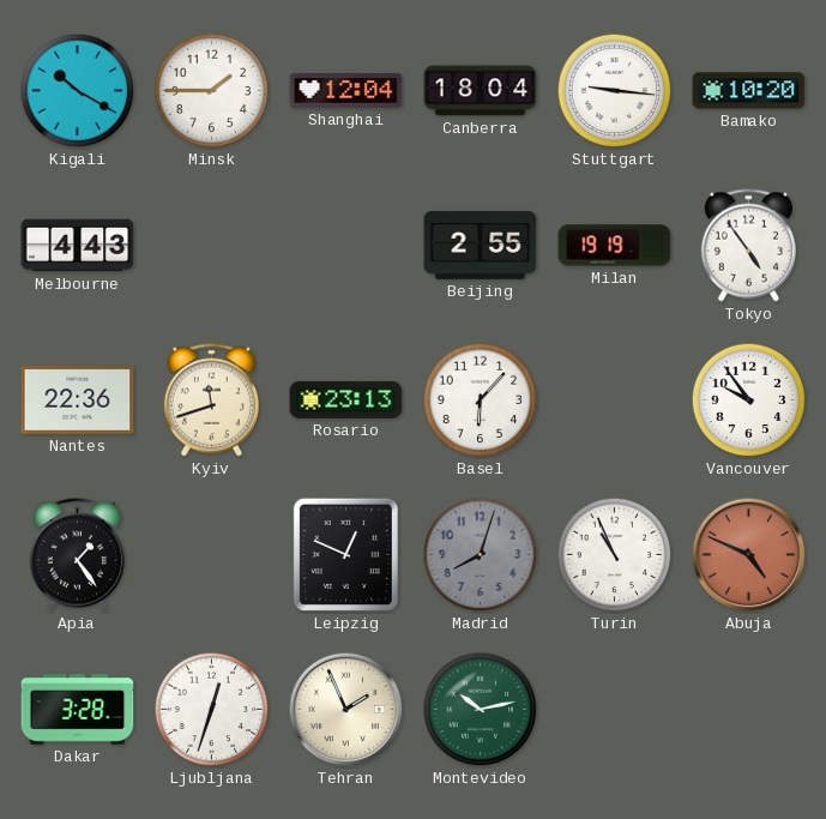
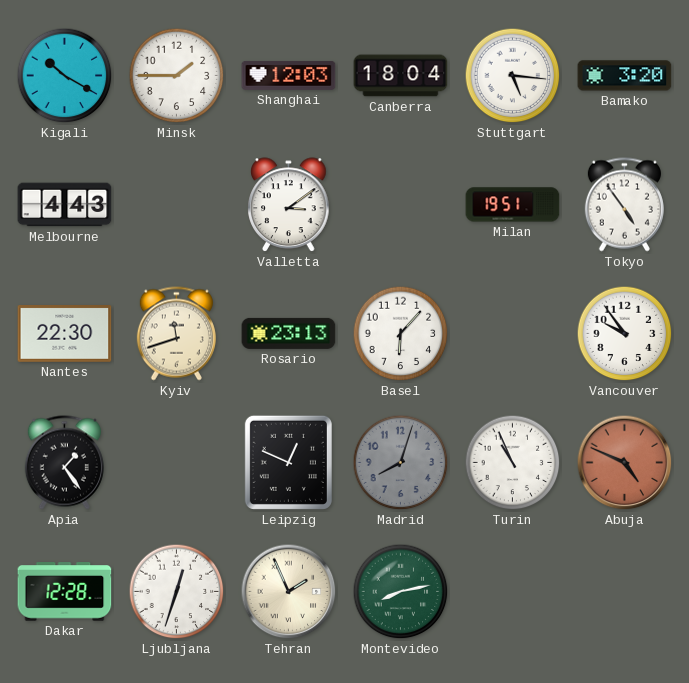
Shanghai: 12:04 -> 12:03 (289, 75)
Stuttgart: 9:16 -> 5:16 (513, 76)
Bamako: 10:20 -> 3:20 (625, 76)
Valletta: none -> 3:09 (289, 205)
Beijing: 2:55 -> none (481, 246)
Milan: 19:19 -> 19:51 (513, 205)
Nantes: 22:36 -> 22:30 (65, 334)
Dakar: 3:28 -> 12:28 (65, 592)
Montevideo: 10:13 -> 8:13 (401, 592)
